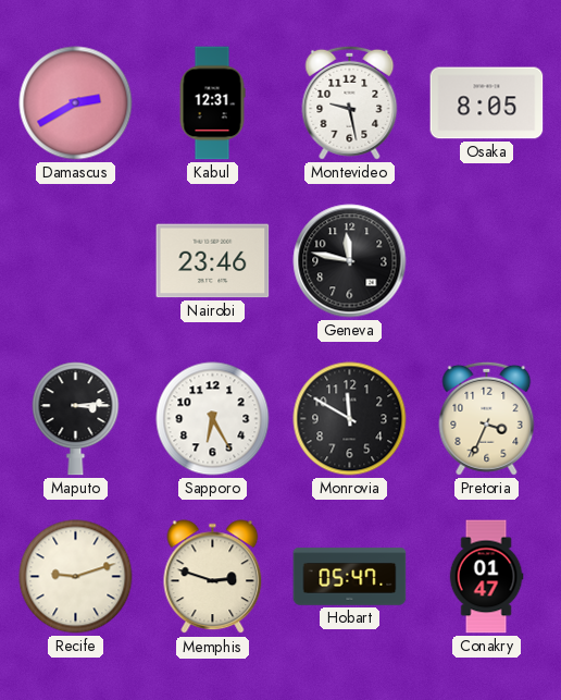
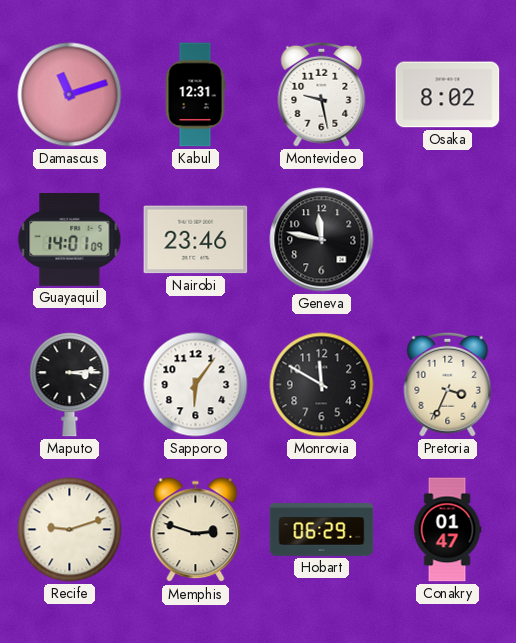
Damascus: 2:40 -> 11:12 (70, 95)
Osaka: 8:05 -> 8:02 (448, 95)
Guayaquil: none -> 14:01 (70, 239)
Sapporo: 6:25 -> 6:06 (196, 385)
Hobart: 05:47 -> 06:29 (322, 530)
